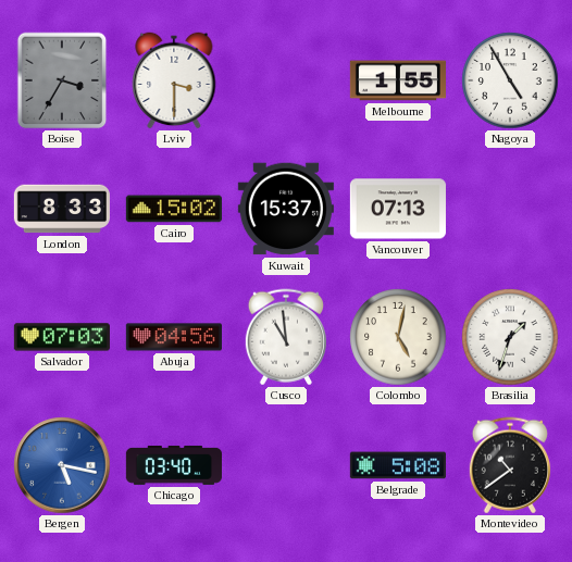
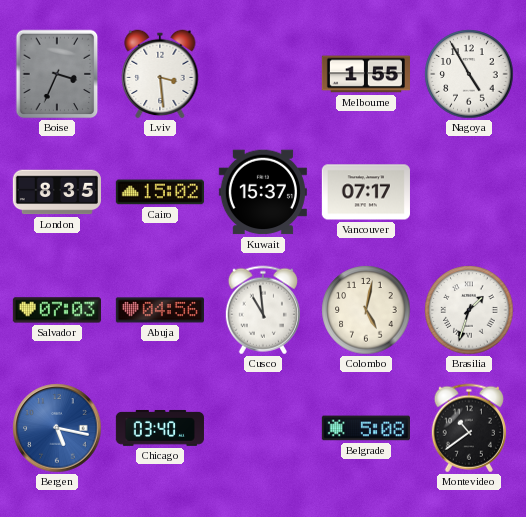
Boise: 3:35 -> 3:34 (57, 74)
Lviv: 3:30 -> 3:29 (160, 74)
London: 8:33 -> 8:35 (57, 192)
Vancouver: 07:13 -> 07:17 (366, 192)
